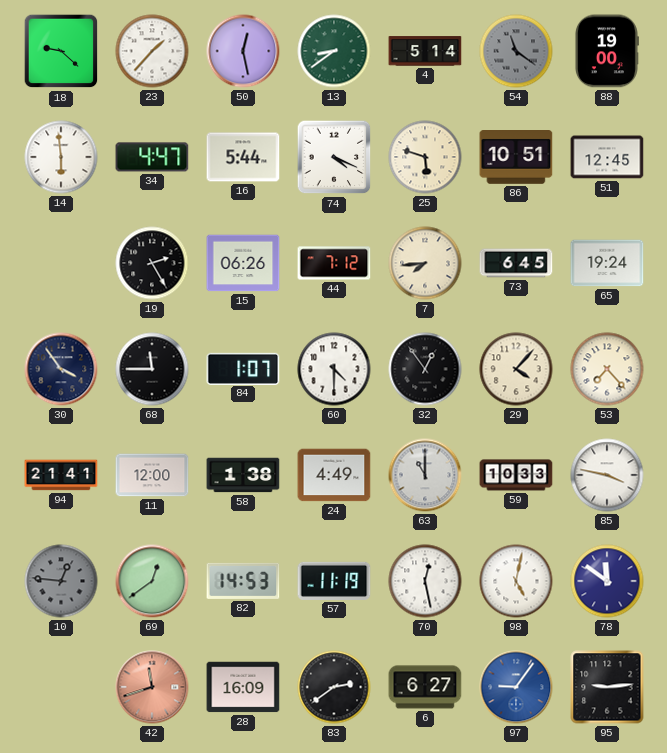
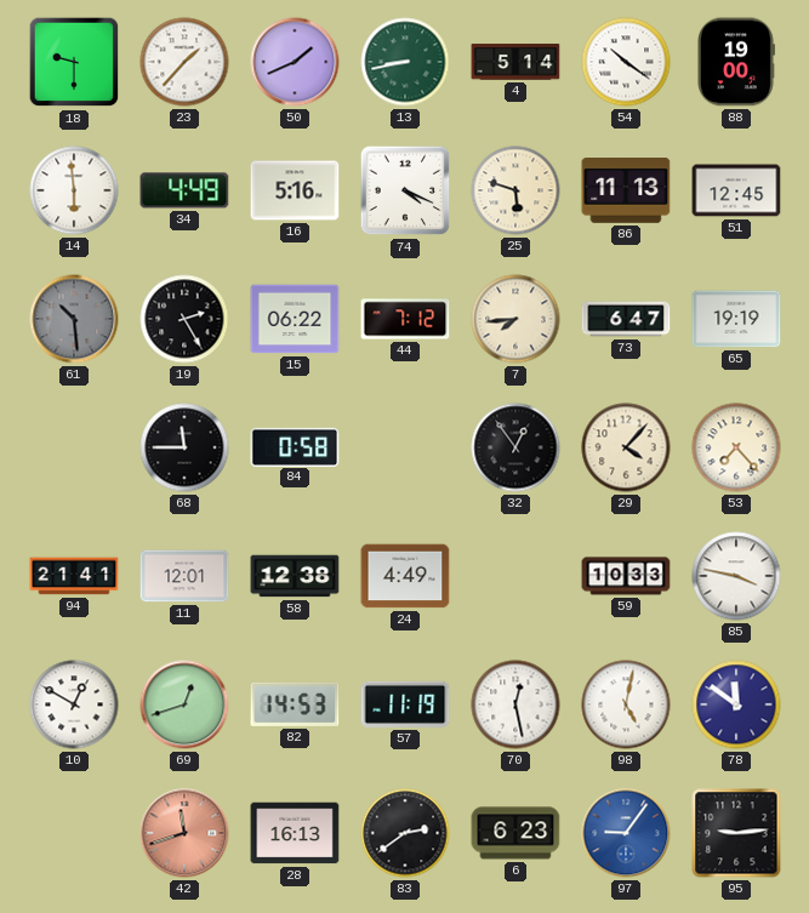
18: 9:22 -> 9:30 (74, 62)
50: 12:28 -> 1:41 (295, 62)
13: 8:39 -> 8:43 (405, 62)
54: 11:21 -> 10:21 (626, 62)
54 dial: grey -> white (626, 62)
34: 4:47 -> 4:49 (184, 190)
16: 5:44 -> 5:16 (295, 190)
86: 10:51 -> 11:13 (626, 192)
61: none -> 10:29 (74, 319)
15: 06:26 -> 06:22 (295, 319)
73: 6:45 -> 6:47 (626, 319)
65: 19:24 -> 19:19 (736, 319)
30: 3:54 -> none (61, 369)
84: 1:07 -> 0:58 (295, 446)
60: 4:30 -> none (334, 369)
11: 12:00 -> 12:01 (184, 576)
58: 1:38 -> 12:38 (295, 576)
63: 11:00 -> none (425, 475)
10: 12:46 -> 12:50 (74, 704)
10 dial: grey -> white (74, 704)
69: 12:39 -> 12:42 (184, 704)
28: 16:09 -> 16:13 (295, 833)
6: 6:27 -> 6:23 (515, 833)
